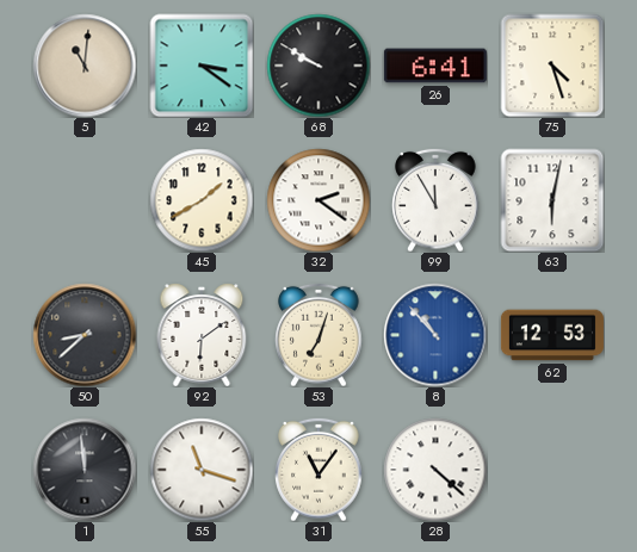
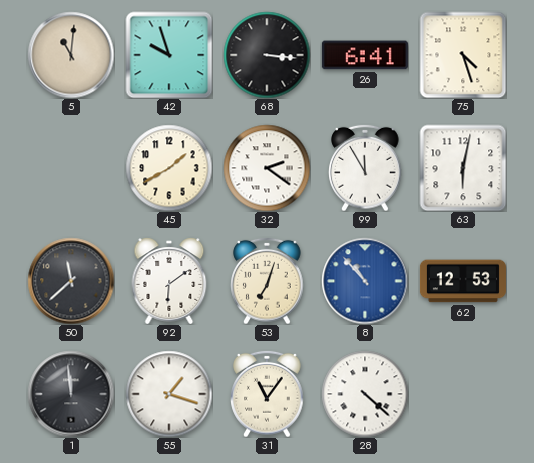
42: 3:21 -> 9:57 (169, 55)
68: 9:50 -> 3:16 (267, 55)
50: 8:38 -> 11:38 (71, 281)
55: 11:18 -> 1:18 (169, 394)
